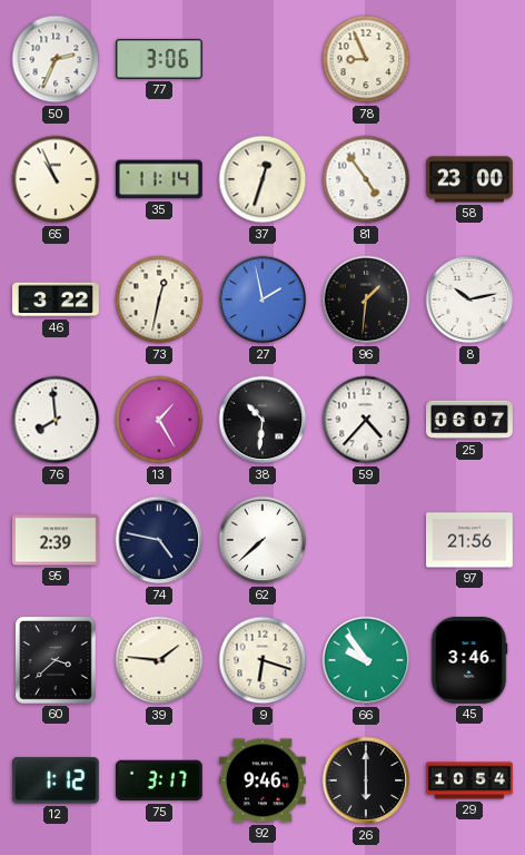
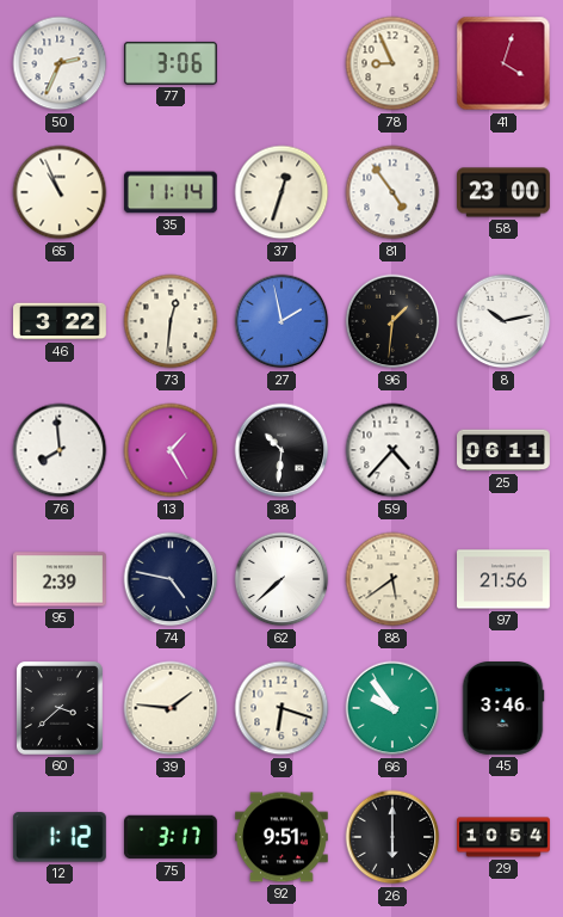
41: none -> 4:03 (503, 63)
73: 12:32 -> 12:31 (171, 321)
25: 06:07 -> 06:11 (505, 450)
88: none -> 5:39 (392, 579)
92: 9:46 -> 9:51 (283, 837)
